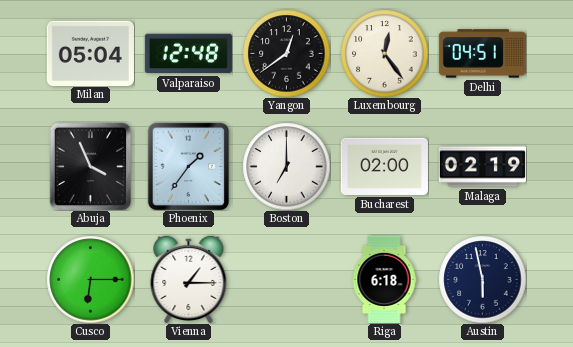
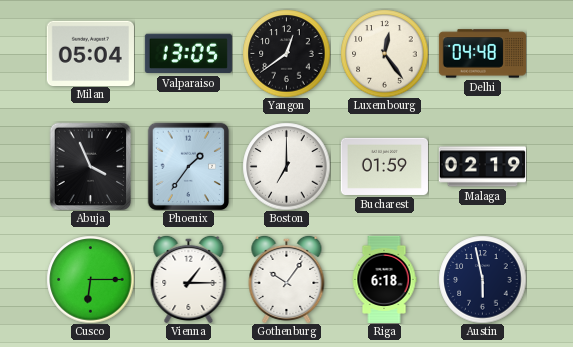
Valparaiso: 12:48 -> 13:05 (188, 54)
Delhi: 04:51 -> 04:48 (482, 54)
Bucharest: 02:00 -> 01:59 (384, 166)
Gothenburg: none -> 10:06 (287, 279)
